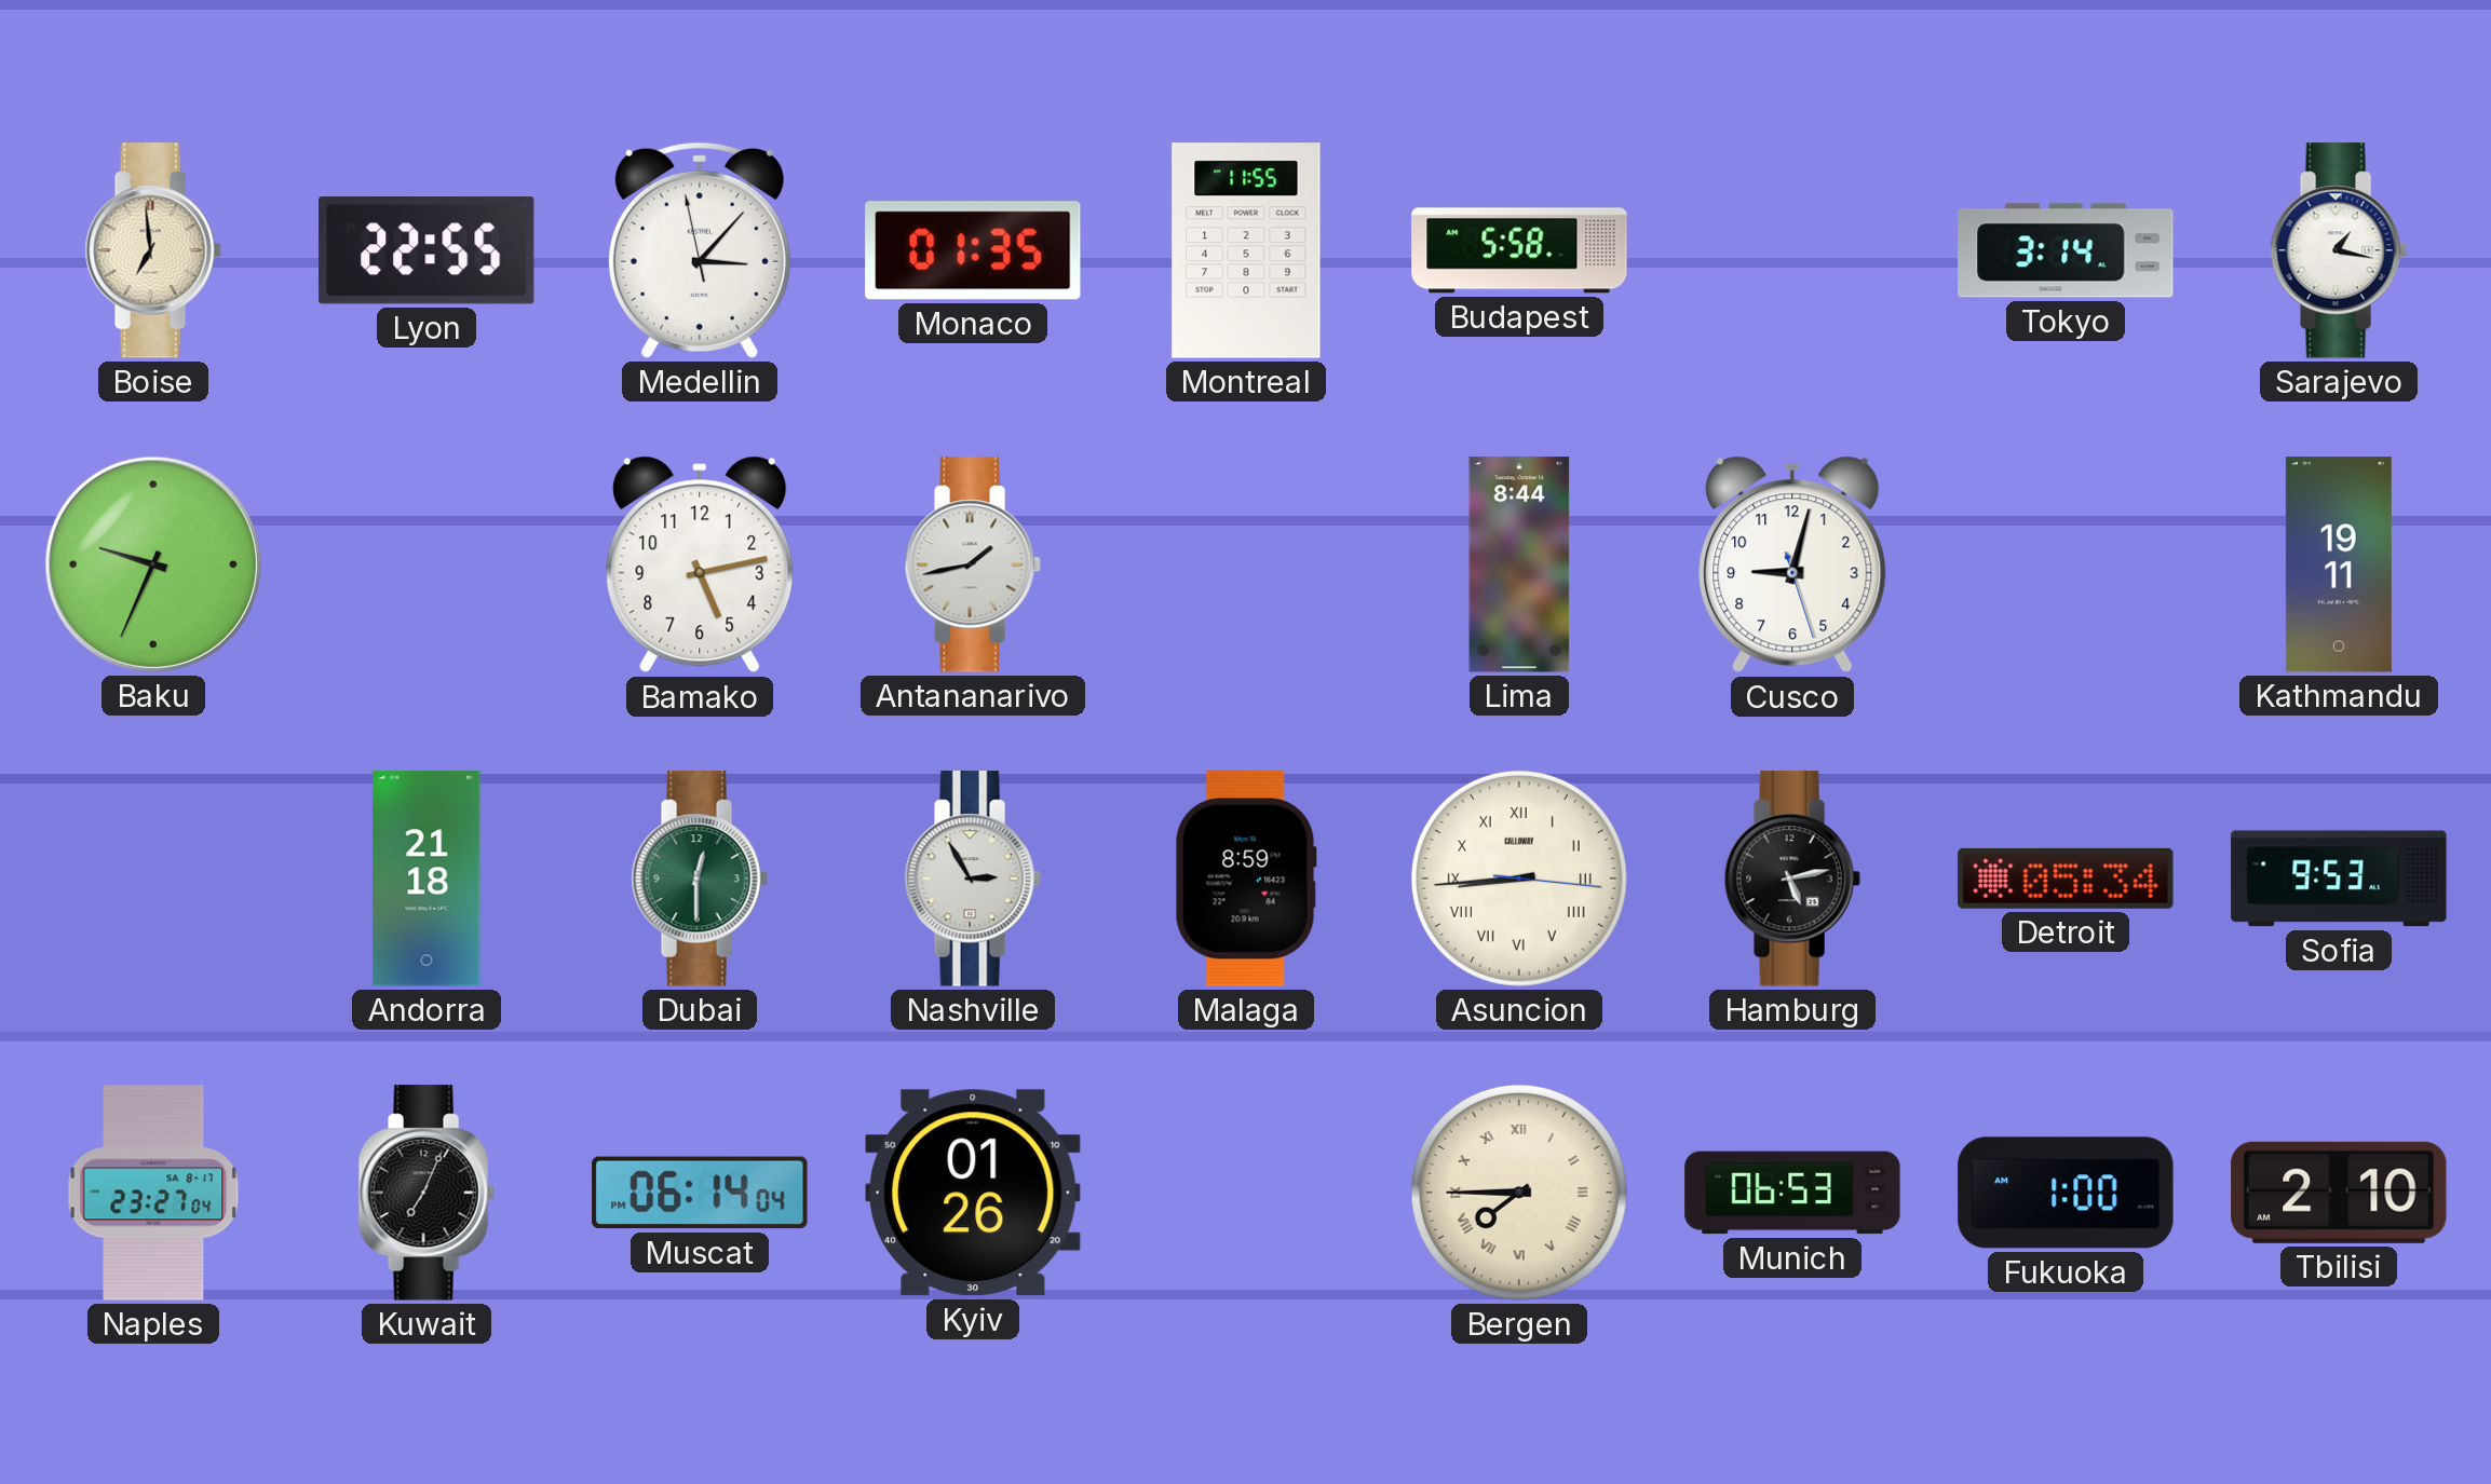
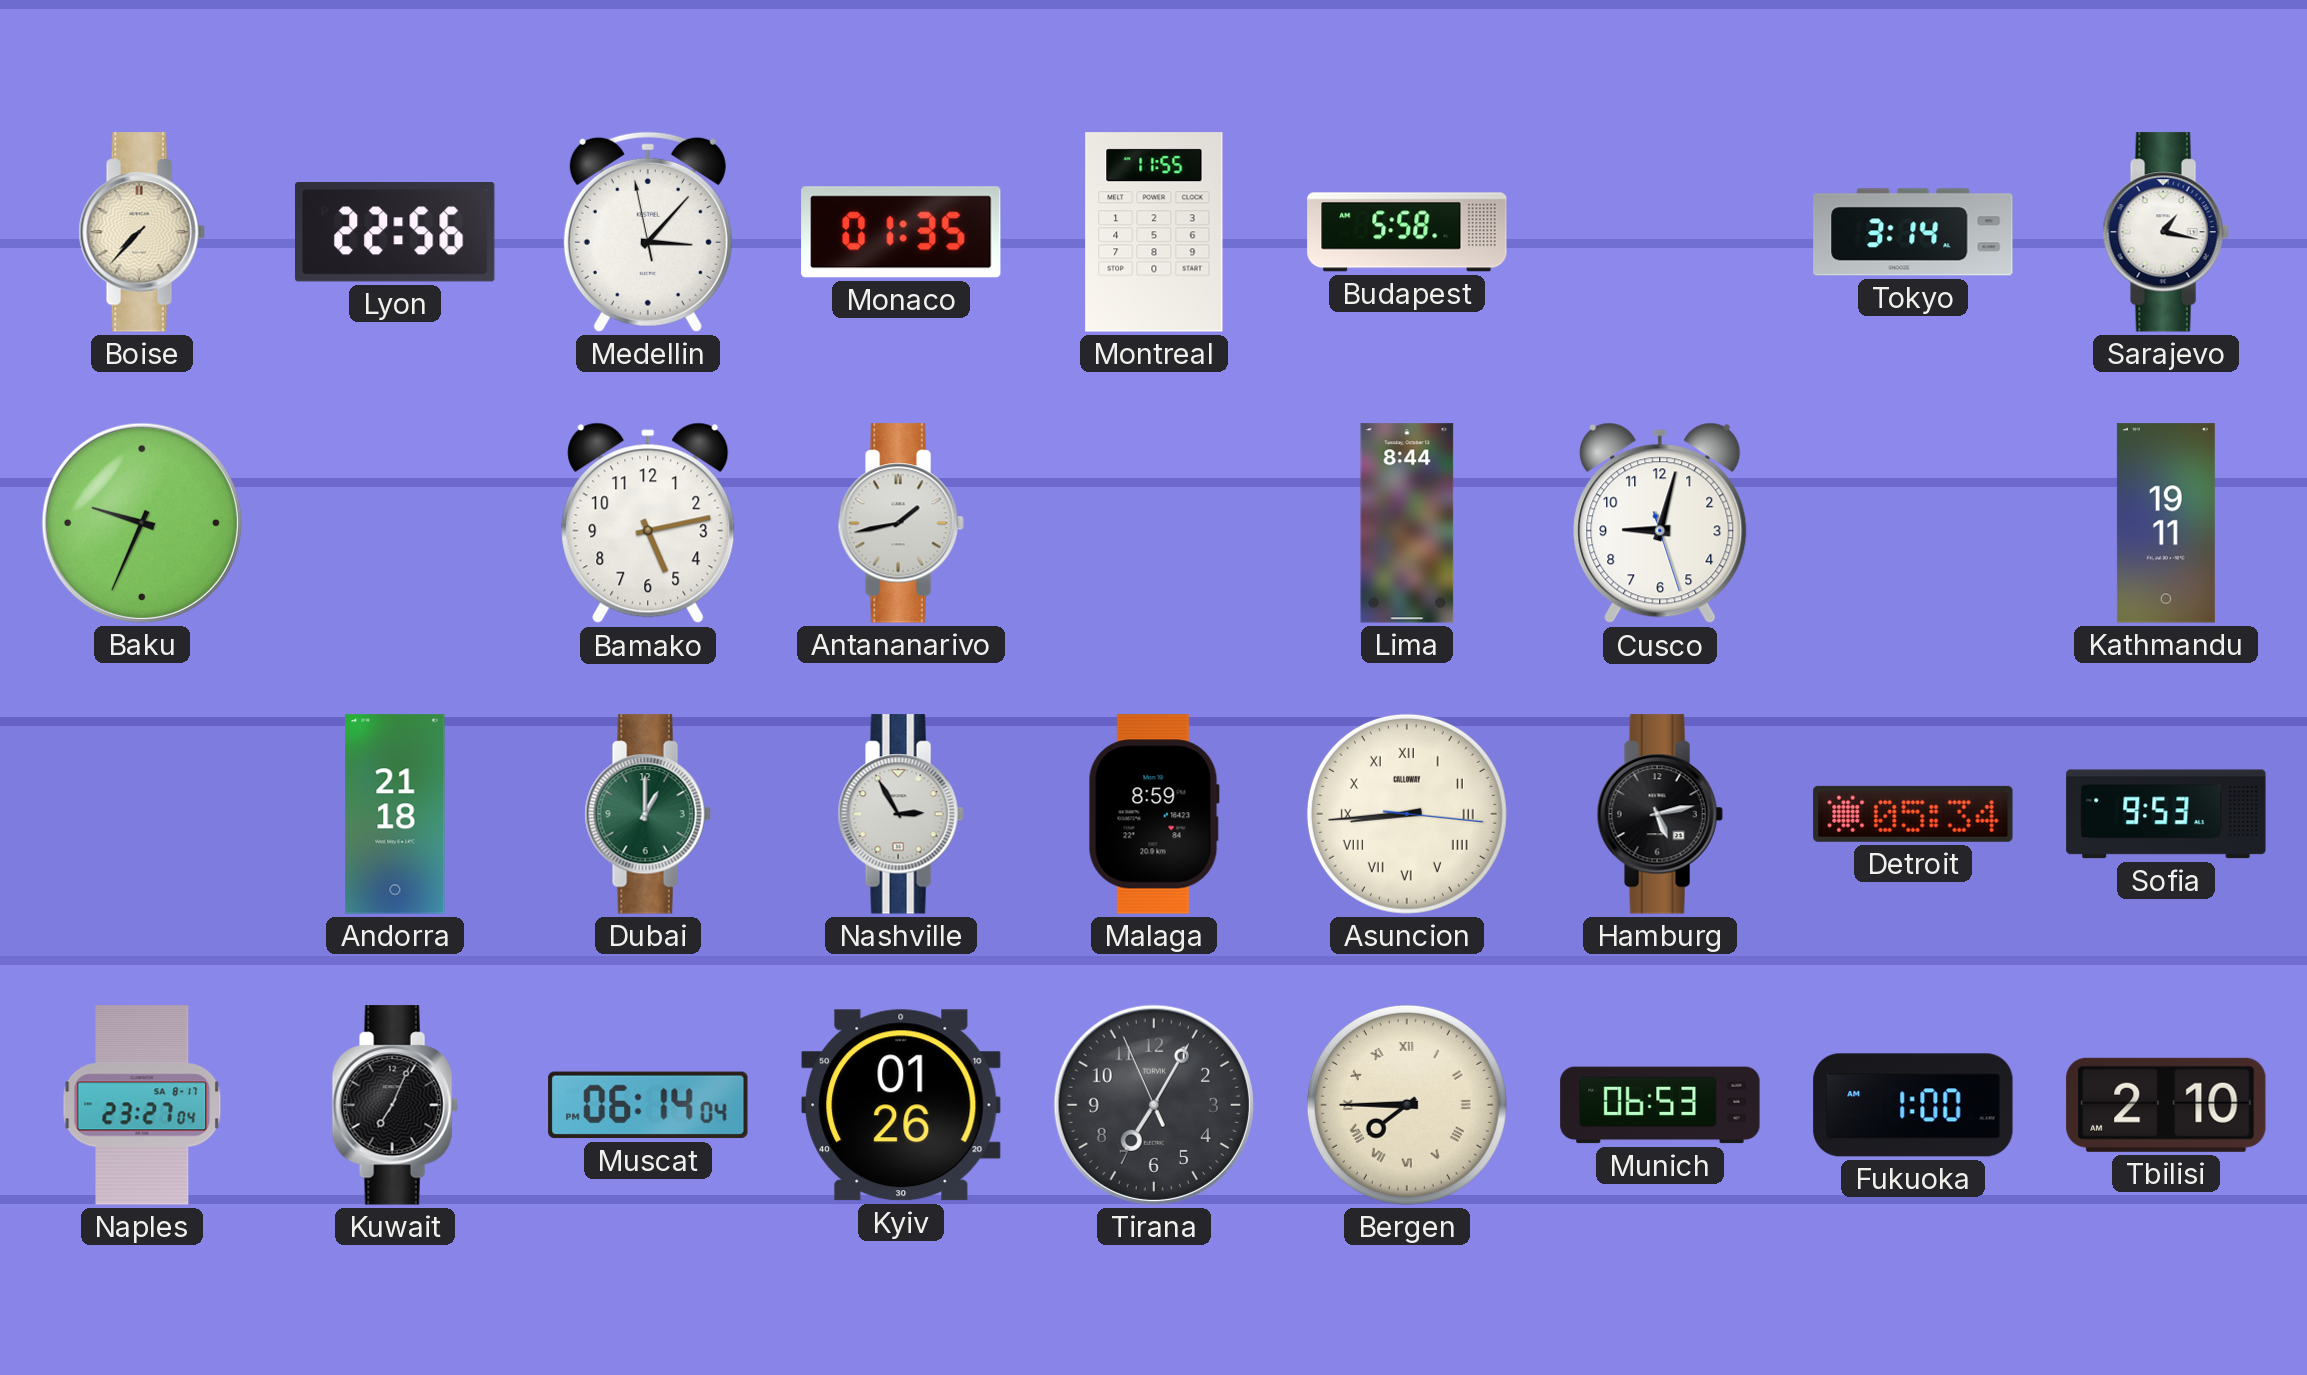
Boise: 6:59 -> 7:37 (142, 232)
Lyon: 22:55 -> 22:56 (396, 233)
Dubai: 12:30 -> 1:00 (648, 814)
Tirana: none -> 7:04 (1154, 1105)
